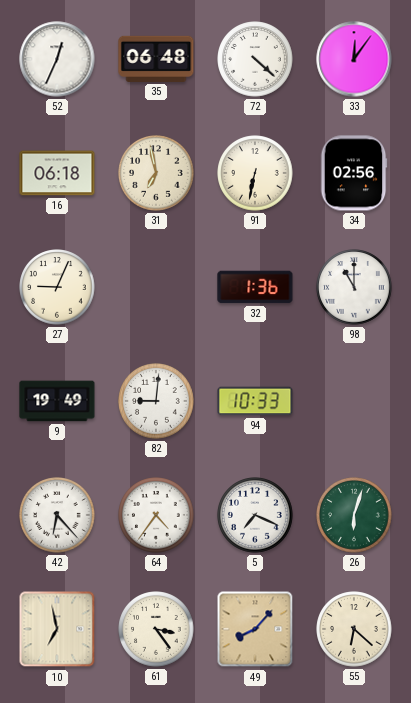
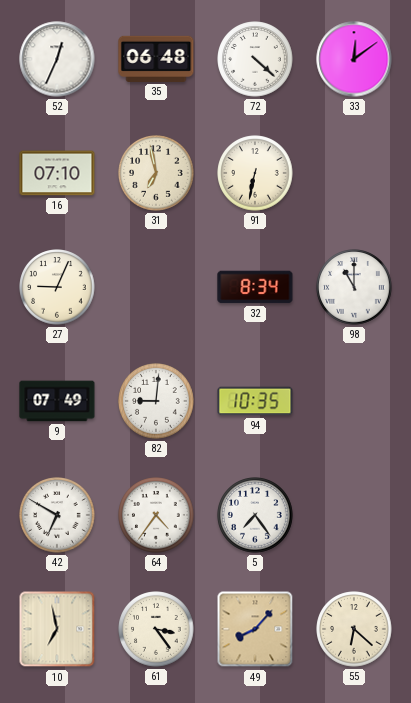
33: 12:06 -> 12:09 (354, 59)
16: 06:18 -> 07:10 (57, 173)
34: 02:56 -> none (354, 173)
32: 1:36 -> 8:34 (255, 287)
9: 19:49 -> 07:49 (57, 401)
94: 10:33 -> 10:35 (255, 401)
42: 6:23 -> 6:50 (57, 515)
5: 7:19 -> 7:24 (255, 515)
26: 6:03 -> none (354, 515)
